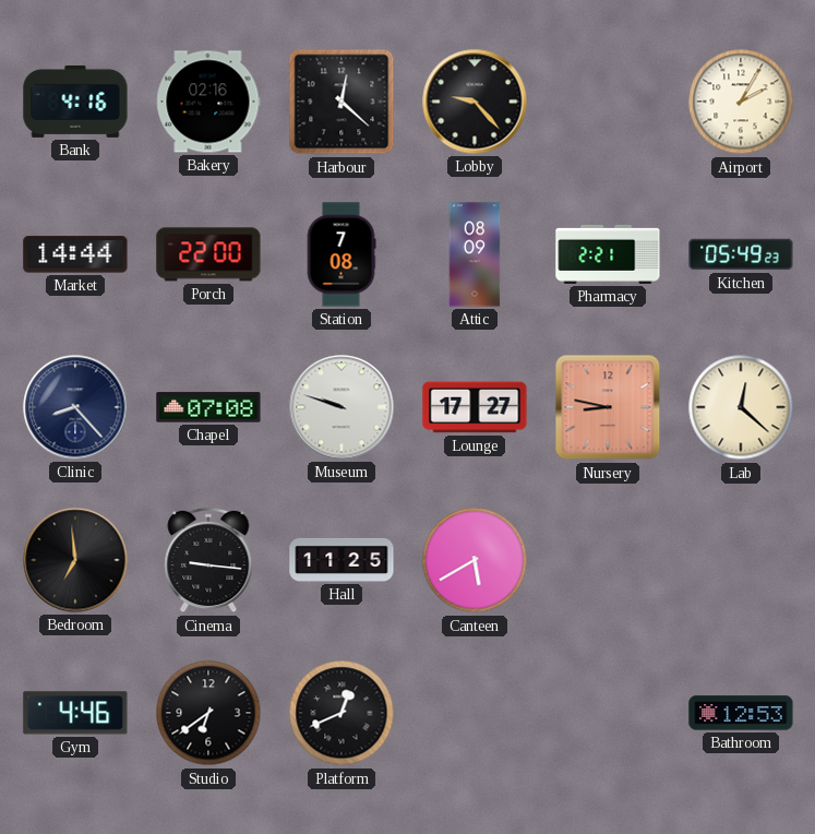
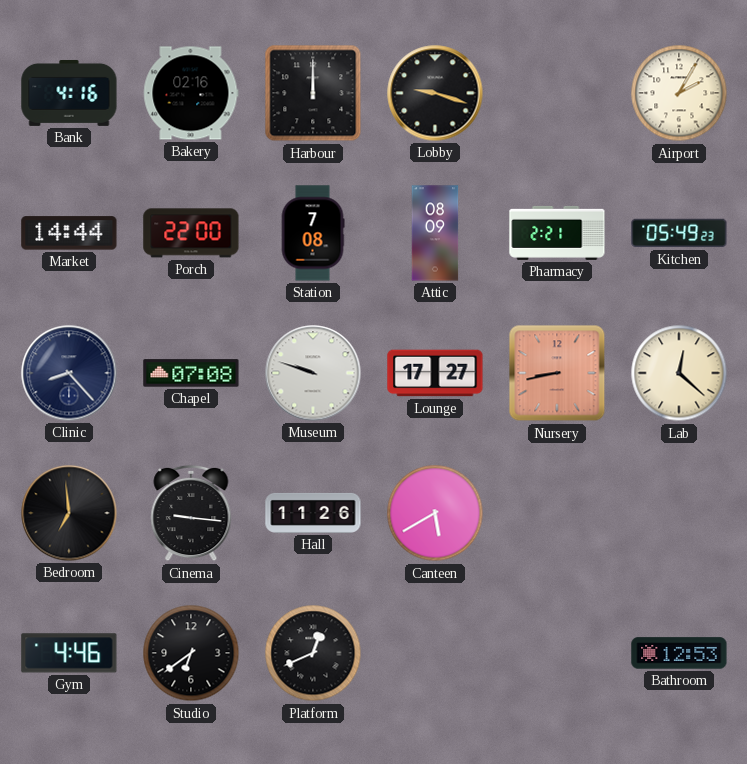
Harbour: 12:22 -> 12:00 (313, 93)
Lobby: 9:23 -> 9:18 (435, 93)
Nursery: 8:47 -> 8:43 (557, 373)
Hall: 11:25 -> 11:26 (313, 513)
